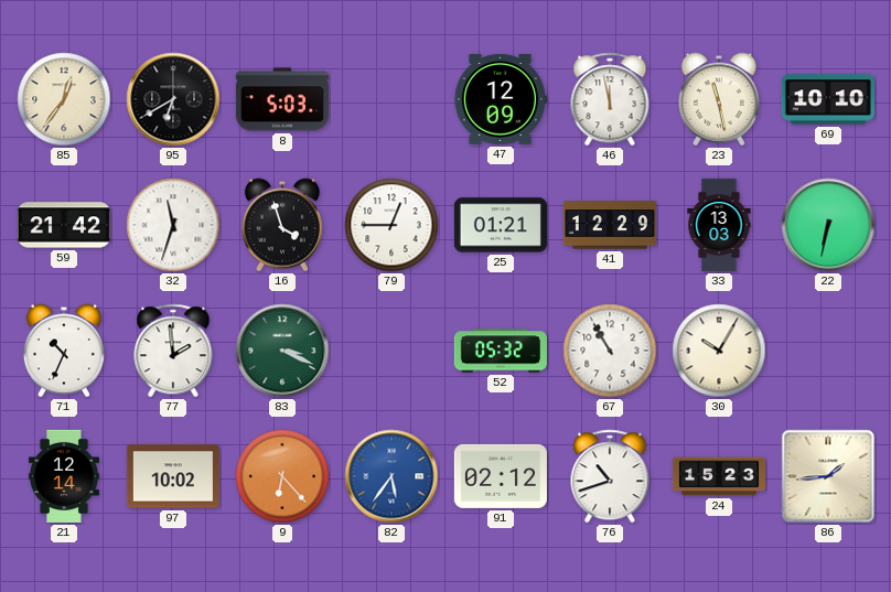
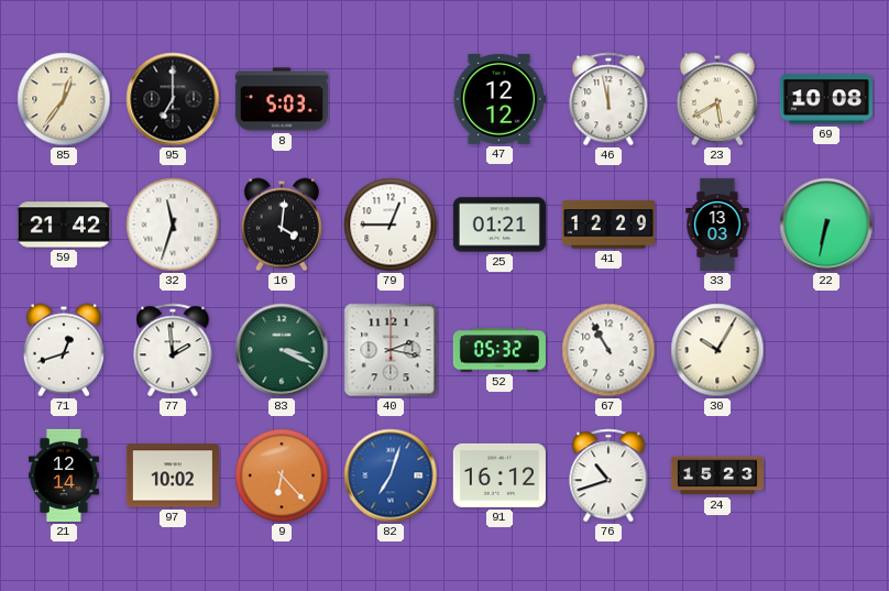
95: 6:40 -> 7:00 (173, 99)
47: 12:09 -> 12:12 (500, 99)
23: 11:28 -> 5:40 (717, 99)
69: 10:10 -> 10:08 (826, 99)
16: 3:57 -> 4:01 (282, 225)
71: 10:34 -> 12:42 (64, 350)
40: none -> 2:17 (391, 350)
82: 5:36 -> 7:03 (391, 475)
91: 02:12 -> 16:12 (500, 475)
86: 1:44 -> none (828, 476)
